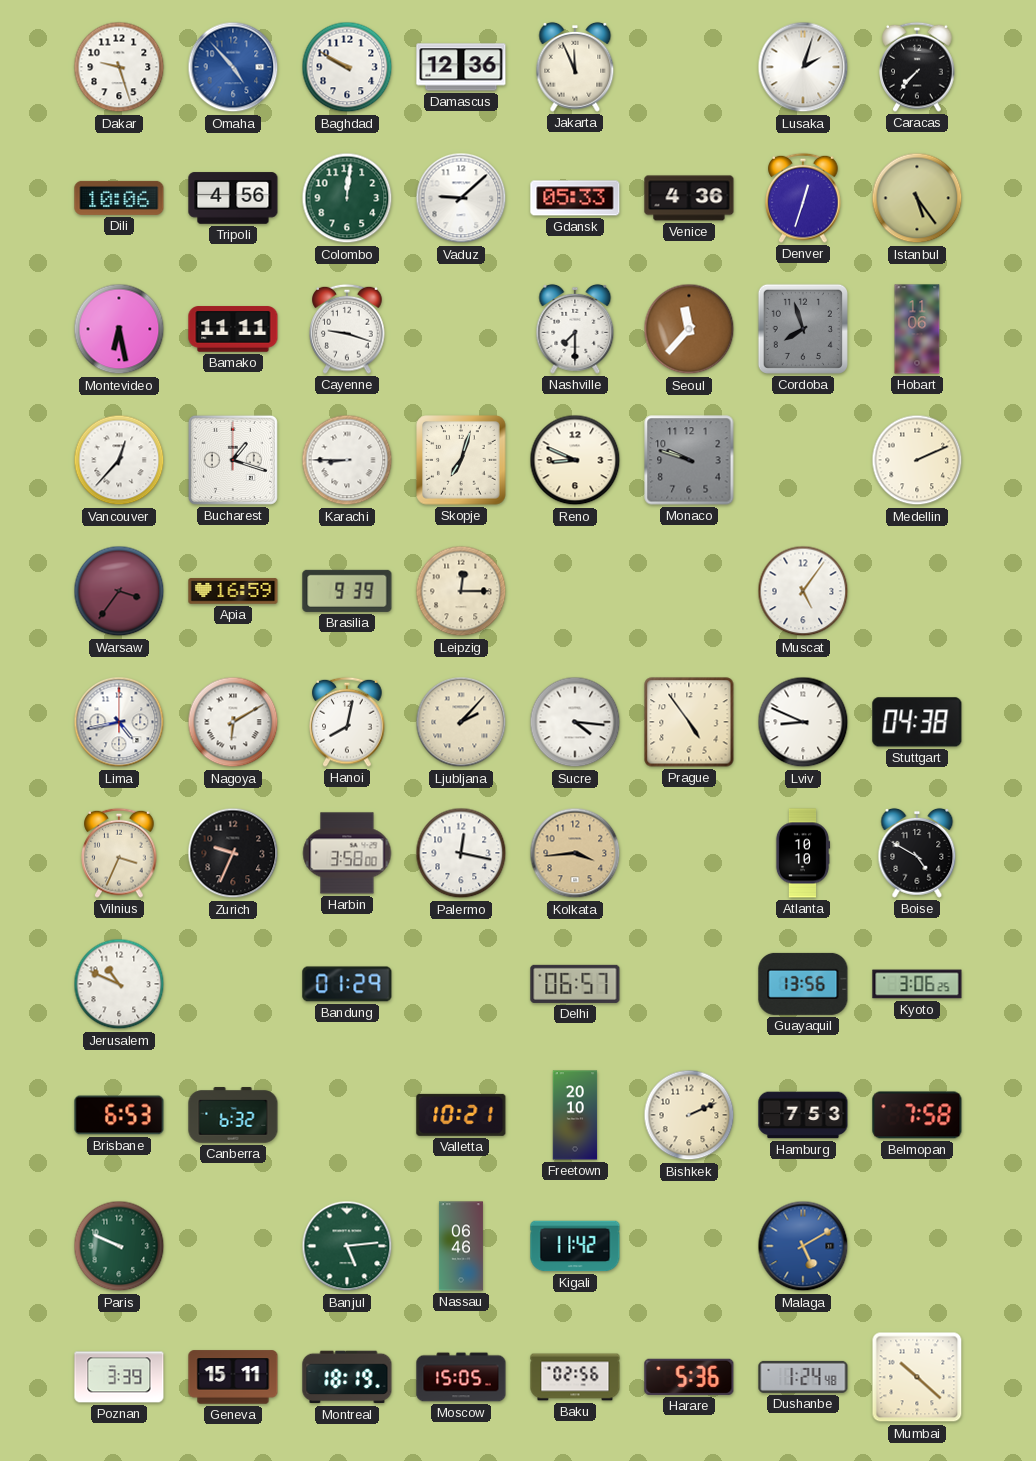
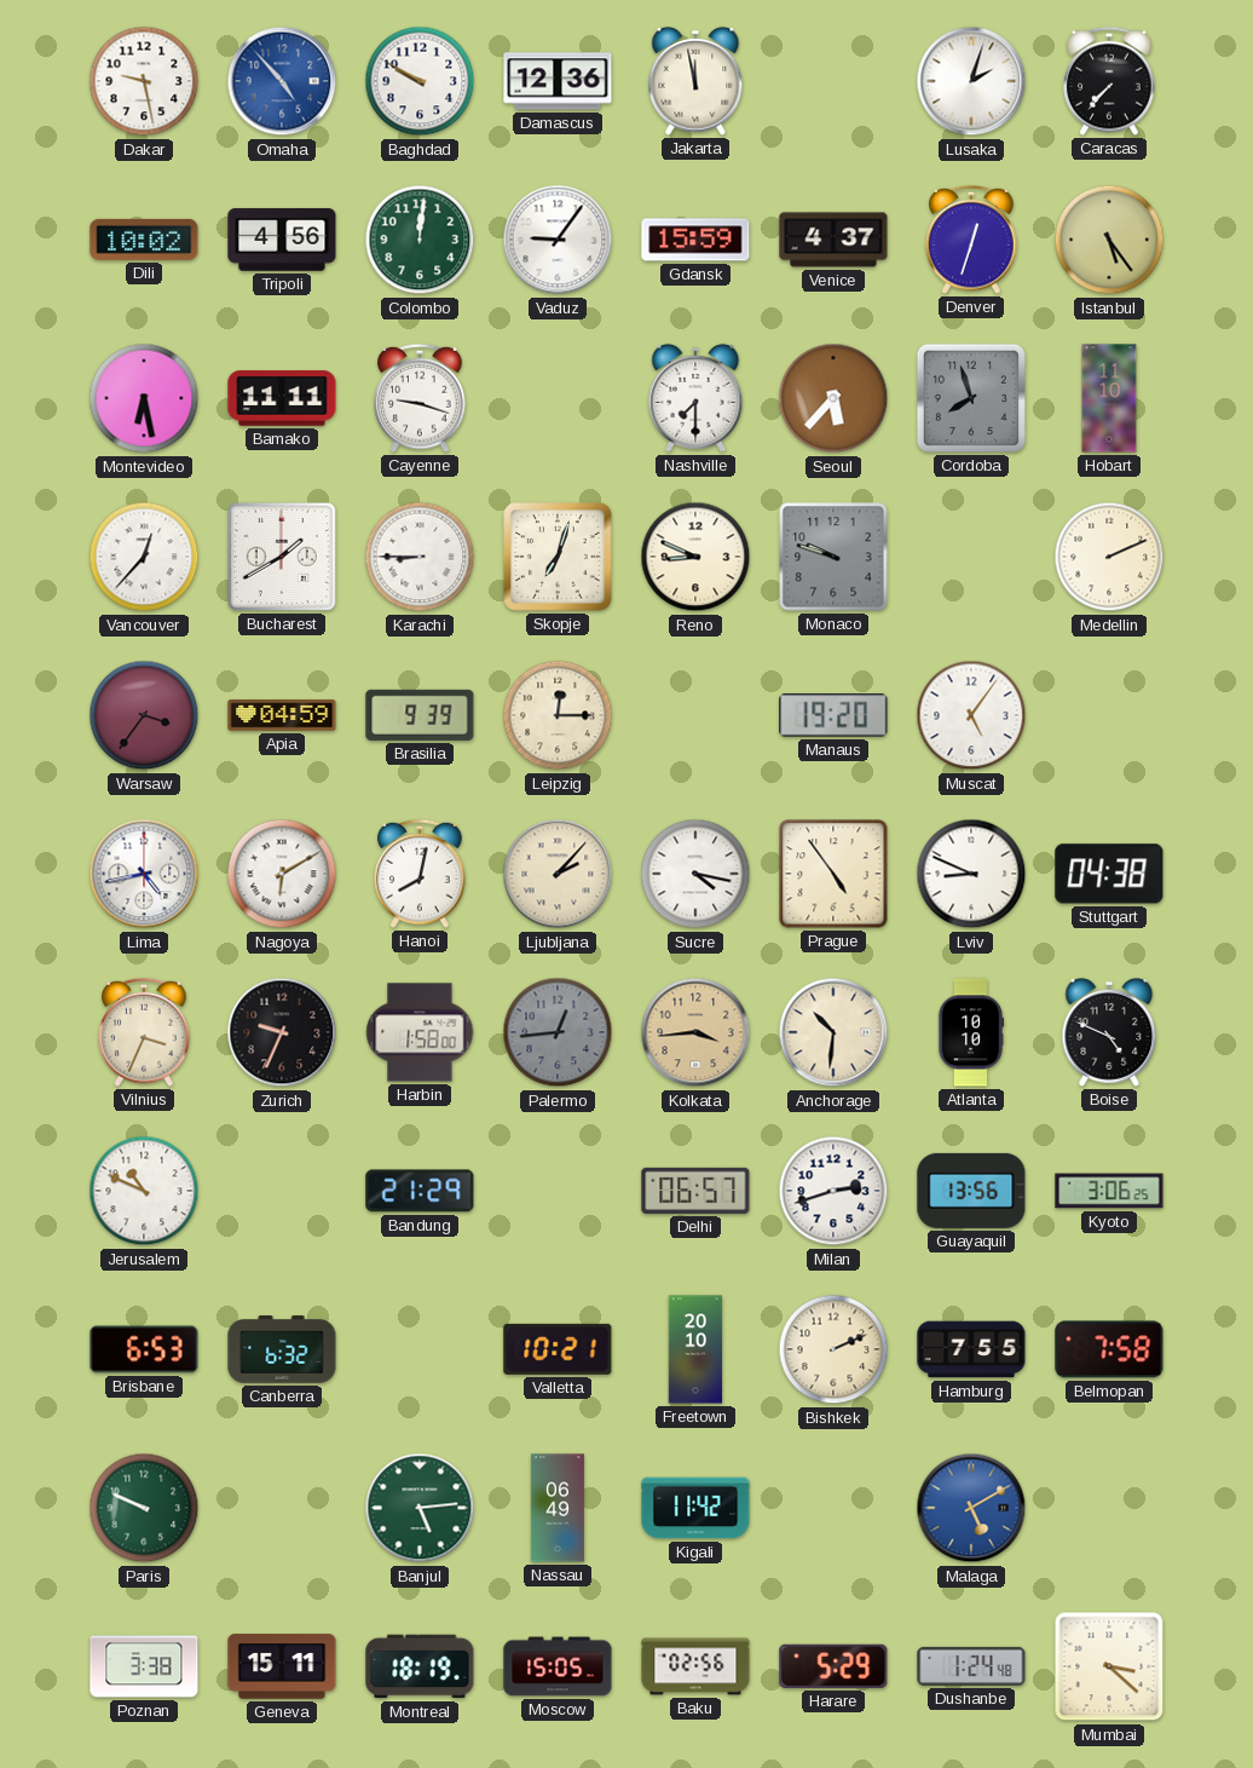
Dakar: 9:27 -> 9:28 (144, 81)
Jakarta: 11:56 -> 11:58 (695, 81)
Dili: 10:06 -> 10:02 (144, 240)
Vaduz: 9:08 -> 9:06 (558, 240)
Gdansk: 05:33 -> 15:59 (695, 240)
Venice: 4:36 -> 4:37 (833, 240)
Seoul: 11:37 -> 5:37 (833, 398)
Hobart: 11:06 -> 11:10 (1109, 398)
Bucharest: 1:18 -> 1:40 (282, 557)
Apia: 16:59 -> 04:59 (282, 715)
Manaus: none -> 19:20 (833, 715)
Sucre: 4:16 -> 4:17 (695, 874)
Harbin: 3:58 -> 1:58 (420, 1032)
Palermo: 12:17 -> 12:44 (558, 1032)
Palermo dial: white -> grey (558, 1032)
Anchorage: none -> 10:31 (833, 1032)
Boise: 4:50 -> 4:49 (1109, 1032)
Bandung: 01:29 -> 21:29 (420, 1191)
Milan: none -> 2:42 (833, 1191)
Hamburg: 7:53 -> 7:55 (971, 1349)
Nassau: 06:46 -> 06:49 (558, 1508)
Poznan: 3:39 -> 3:38 (144, 1666)
Harare: 5:36 -> 5:29 (833, 1666)
Mumbai: 10:22 -> 3:22 (1109, 1666)
